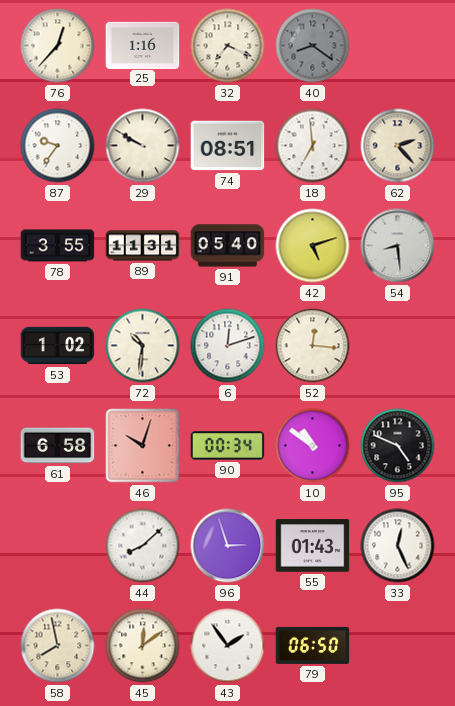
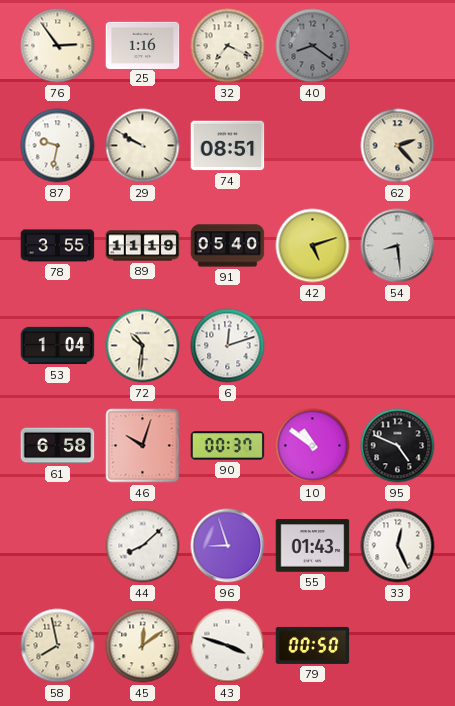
76: 12:37 -> 2:54 (58, 46)
87: 9:36 -> 9:32 (58, 146)
18: 6:59 -> none (313, 146)
89: 11:31 -> 11:19 (143, 246)
53: 1:02 -> 1:04 (58, 346)
52: 12:16 -> none (313, 346)
90: 00:34 -> 00:37 (228, 446)
96: 2:57 -> 8:57 (228, 546)
43: 1:54 -> 3:48 (228, 646)
79: 06:50 -> 00:50 (313, 645)
